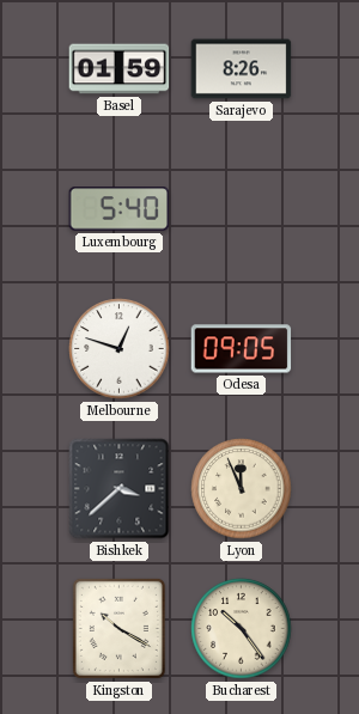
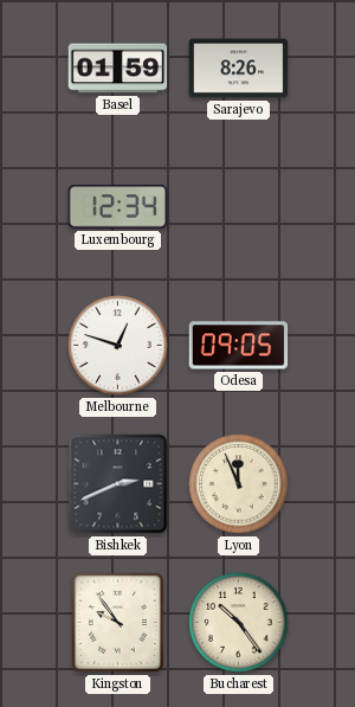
Luxembourg: 5:40 -> 12:34 (118, 207)
Bishkek: 3:38 -> 2:41 (118, 484)
Kingston: 10:20 -> 9:54 (117, 622)
